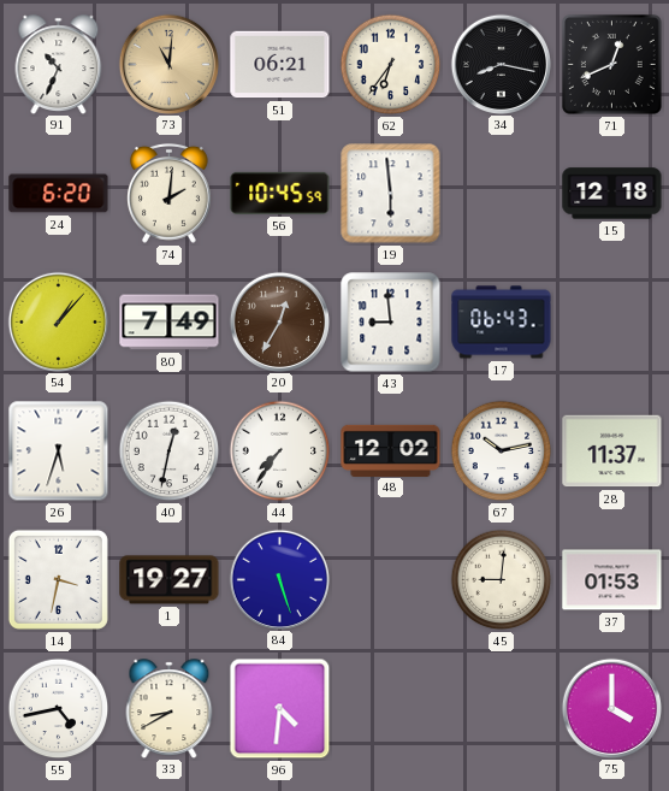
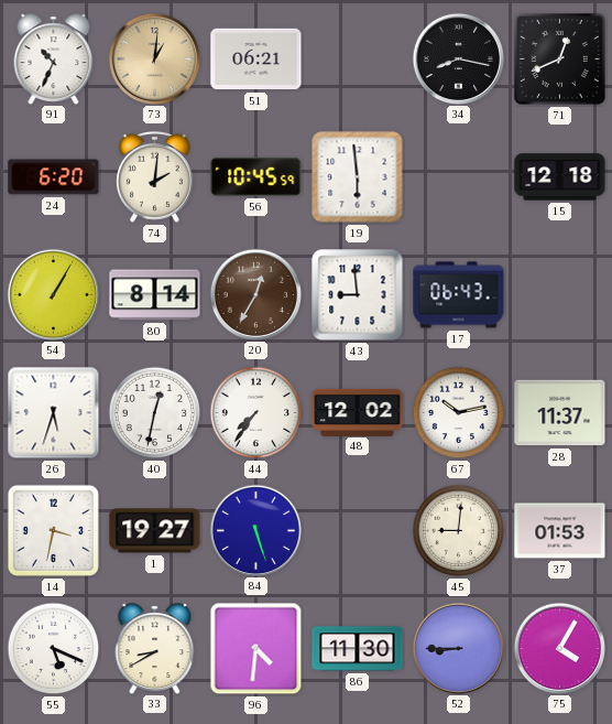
73: 11:01 -> 1:01 (154, 58)
62: 6:36 -> none (391, 65)
54: 1:07 -> 1:05 (53, 294)
80: 7:49 -> 8:14 (155, 295)
55: 4:43 -> 5:19 (54, 649)
86: none -> 11:30 (358, 649)
52: none -> 8:45 (458, 648)
75: 4:00 -> 4:05 (559, 648)
